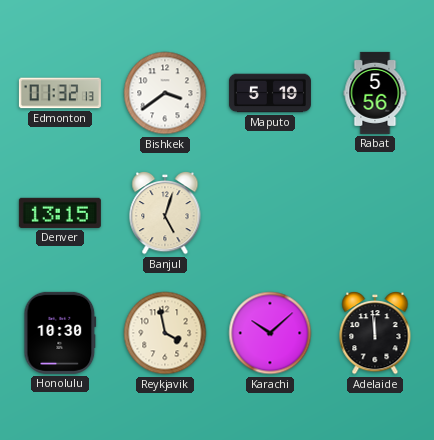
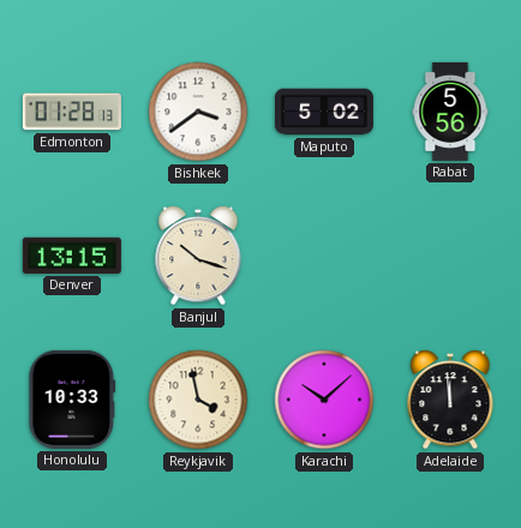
Edmonton: 01:32 -> 01:28 (72, 112)
Maputo: 5:19 -> 5:02 (324, 112)
Banjul: 5:03 -> 10:18 (198, 257)
Honolulu: 10:30 -> 10:33 (72, 400)
